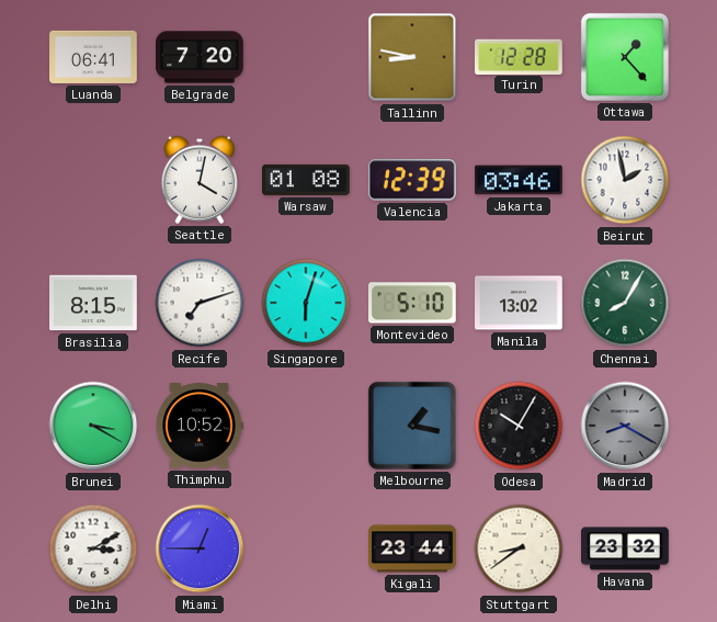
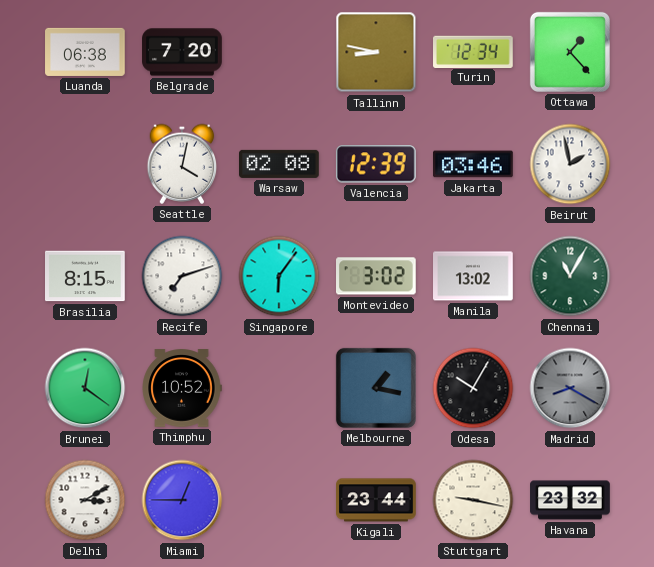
Luanda: 06:41 -> 06:38 (85, 52)
Turin: 12:28 -> 12:34 (474, 51)
Warsaw: 01:08 -> 02:08 (280, 164)
Singapore: 6:03 -> 6:06 (279, 276)
Montevideo: 5:10 -> 3:02 (377, 276)
Chennai: 8:05 -> 11:05 (570, 276)
Brunei: 3:20 -> 12:21 (85, 388)
Stuttgart: 8:39 -> 9:17 (473, 500)
